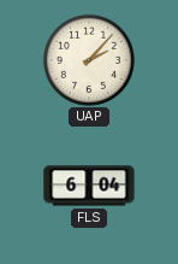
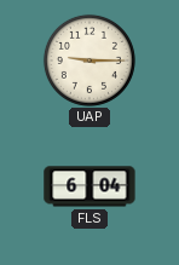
UAP: 2:07 -> 9:15 (89, 61)
